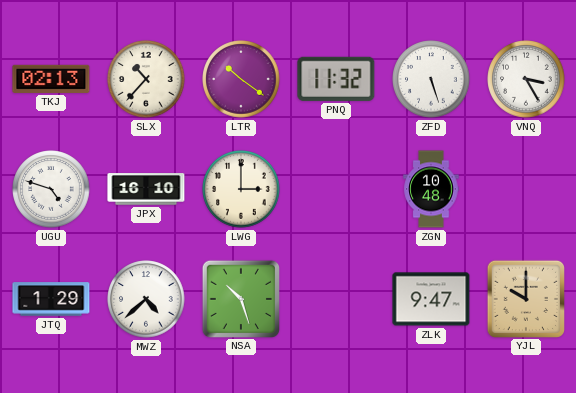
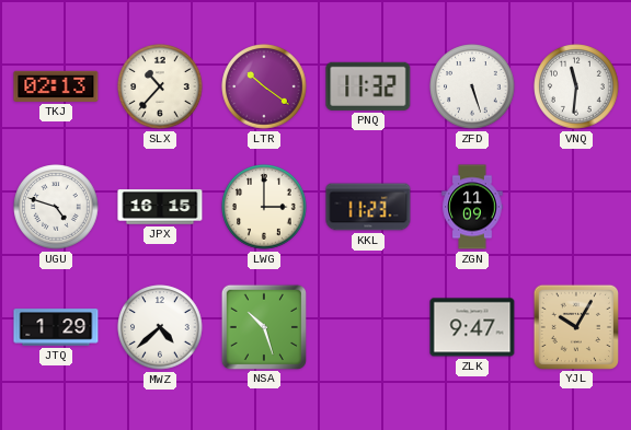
VNQ: 3:25 -> 11:31 (576, 86)
JPX: 16:10 -> 16:15 (160, 207)
KKL: none -> 11:23 (368, 207)
ZGN: 10:48 -> 11:09 (472, 207)
YJL: 10:00 -> 10:05 (575, 326)
